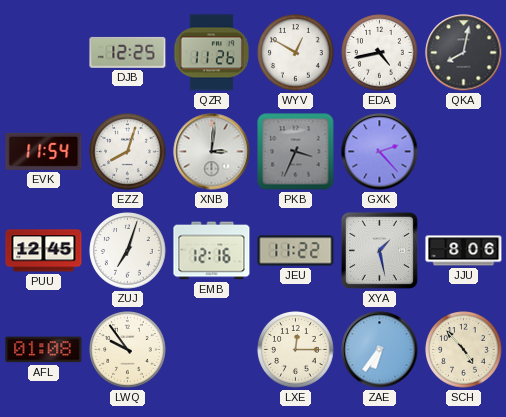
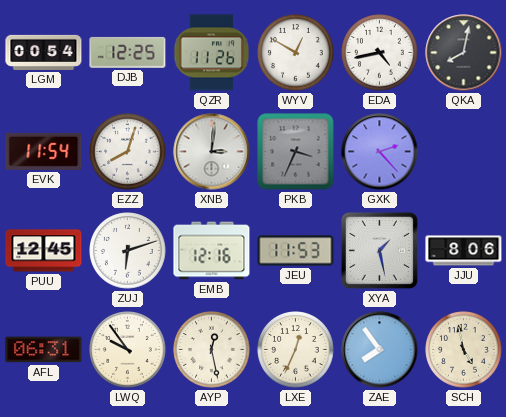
LGM: none -> 00:54 (44, 52)
ZUJ: 7:03 -> 6:12 (128, 251)
JEU: 11:22 -> 11:53 (296, 251)
AFL: 01:08 -> 06:31 (44, 350)
AYP: none -> 12:28 (212, 350)
LXE: 12:15 -> 12:34 (296, 350)
ZAE: 6:36 -> 7:54 (380, 350)
SCH: 4:53 -> 4:58 (464, 350)
